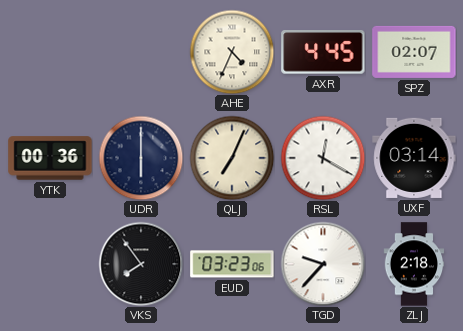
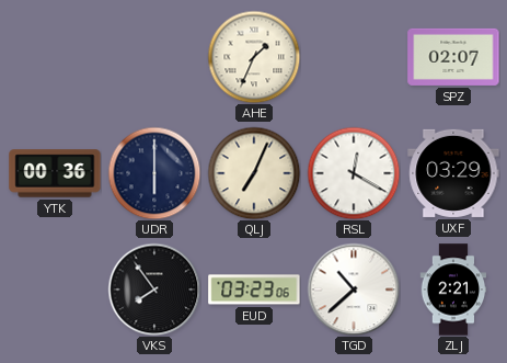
AHE: 4:34 -> 1:34 (254, 57)
AXR: 4:45 -> none (323, 52)
UXF: 03:14 -> 03:29 (453, 173)
TGD: 9:37 -> 10:38 (354, 290)
ZLJ: 2:18 -> 2:21 (453, 290)
